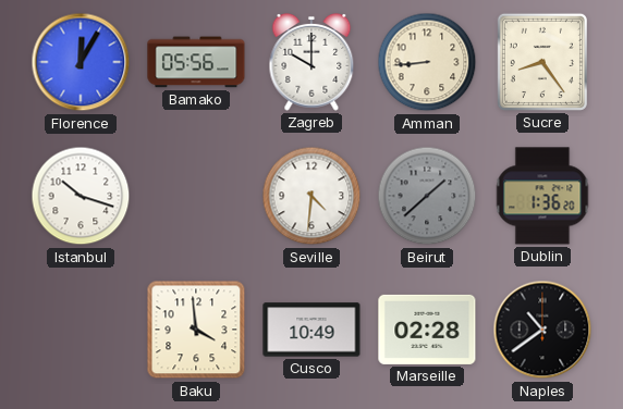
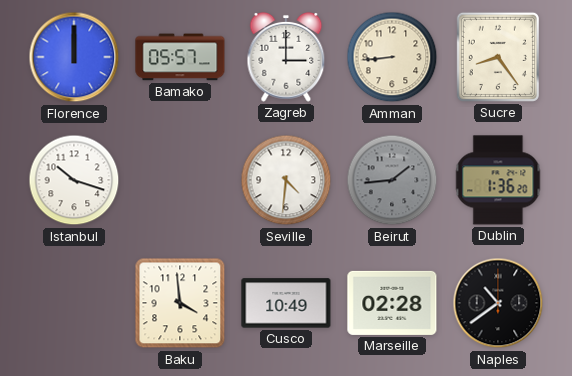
Florence: 12:05 -> 12:00 (74, 57)
Bamako: 05:56 -> 05:57 (180, 57)
Zagreb: 10:00 -> 3:00 (286, 57)
Beirut: 1:38 -> 1:44 (392, 180)
